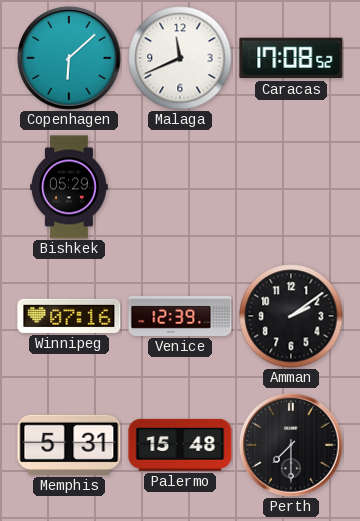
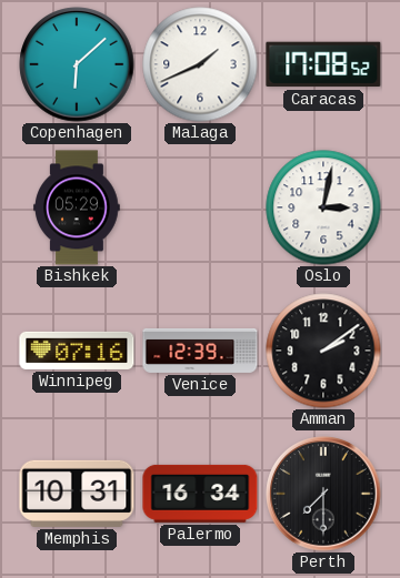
Malaga: 11:41 -> 1:41 (200, 64)
Oslo: none -> 3:02 (323, 207)
Memphis: 5:31 -> 10:31 (77, 494)
Palermo: 15:48 -> 16:34 (200, 494)
